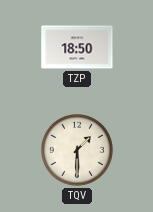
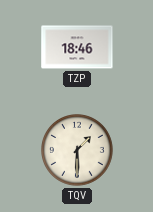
TZP: 18:50 -> 18:46 (77, 47)
